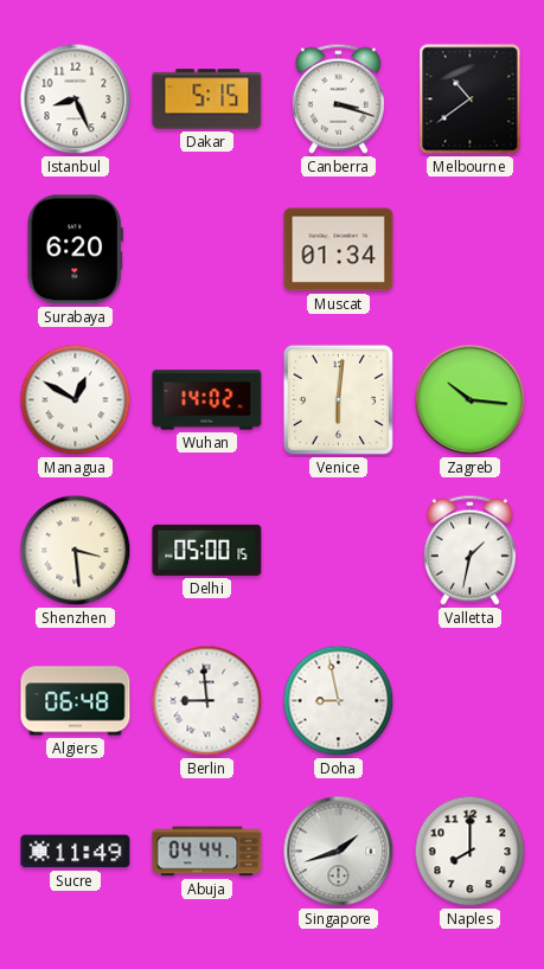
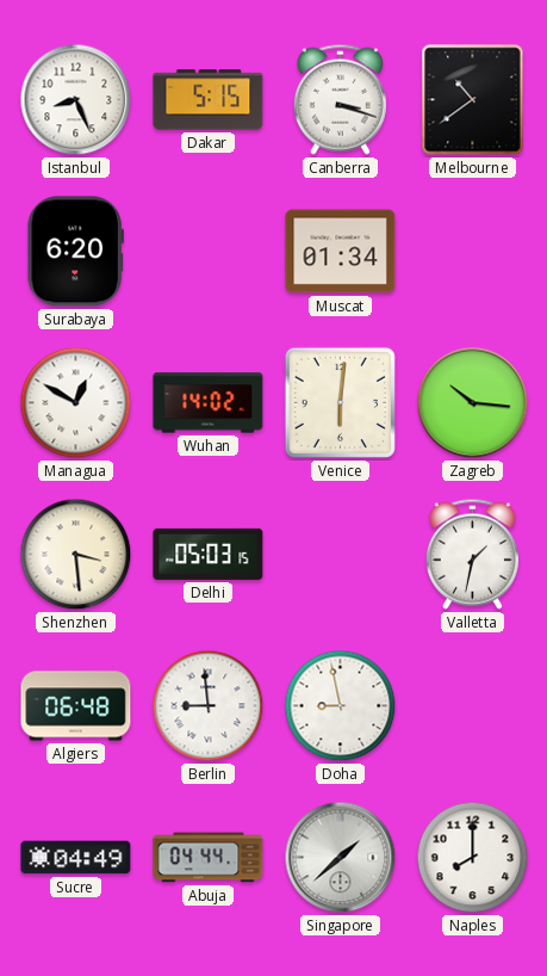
Delhi: 05:00 -> 05:03 (209, 554)
Sucre: 11:49 -> 04:49 (76, 858)
Singapore: 1:42 -> 1:38 (341, 858)
